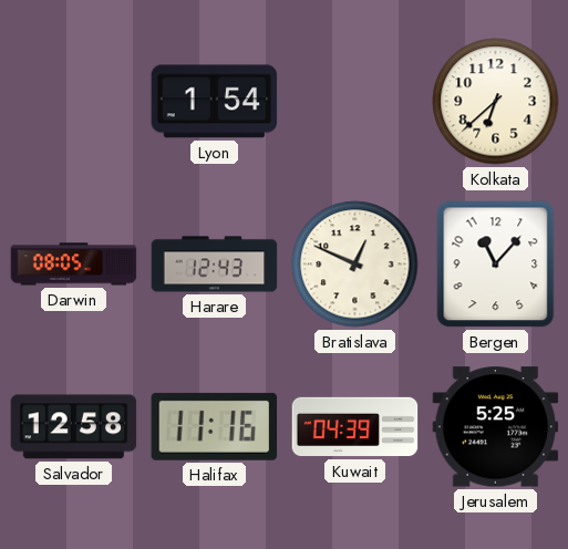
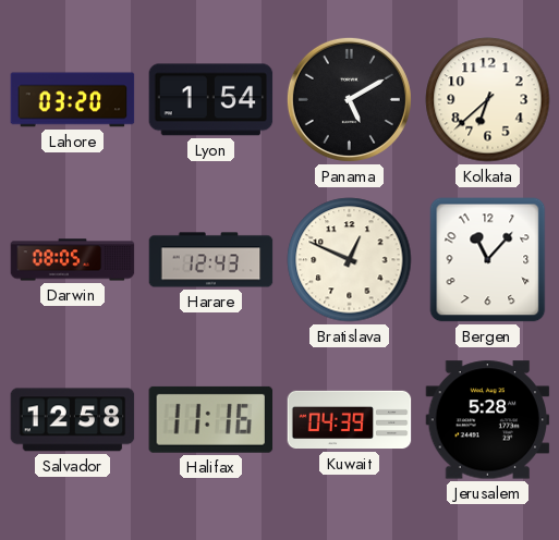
Lahore: none -> 03:20 (73, 100)
Panama: none -> 5:10 (349, 99)
Jerusalem: 5:25 -> 5:28 (488, 420)
